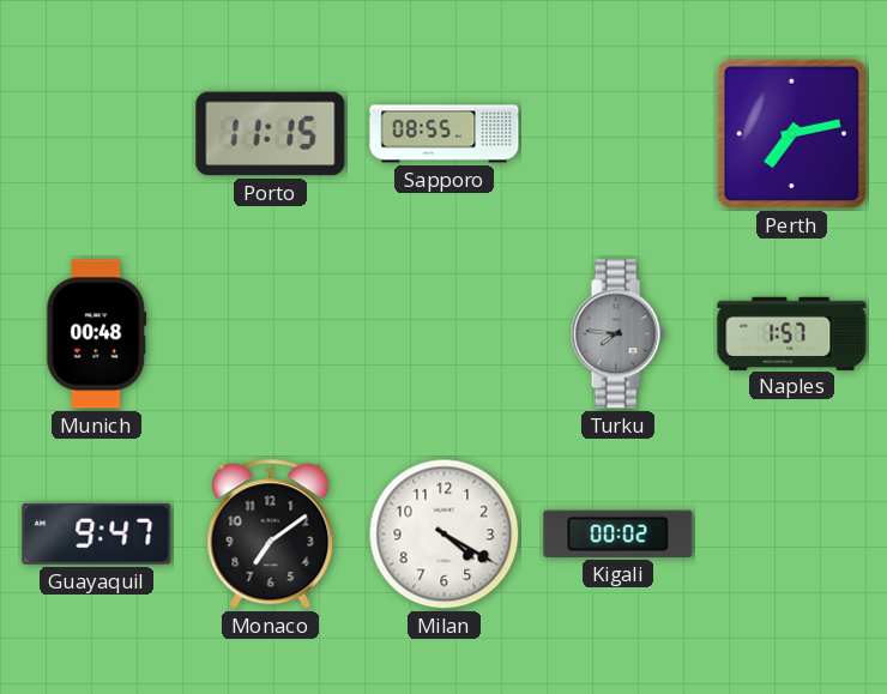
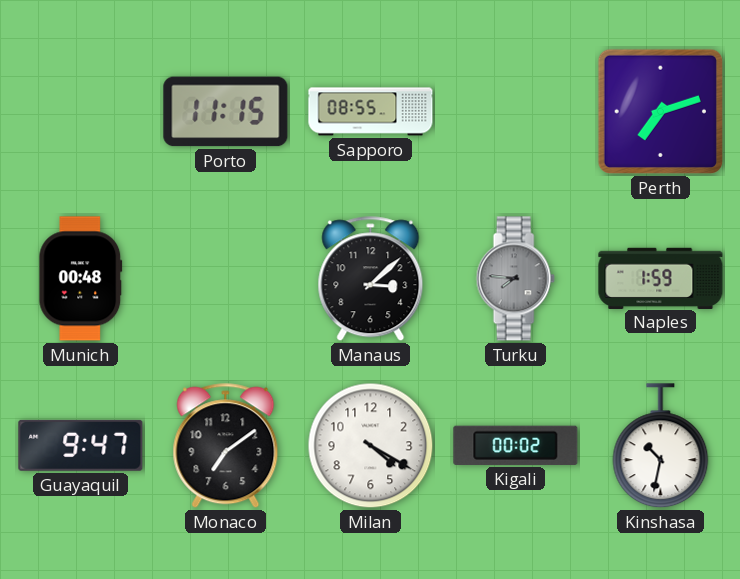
Perth: 7:13 -> 7:12 (660, 111)
Manaus: none -> 3:08 (371, 279)
Naples: 1:57 -> 1:59 (661, 278)
Kinshasa: none -> 10:32 (661, 446)
